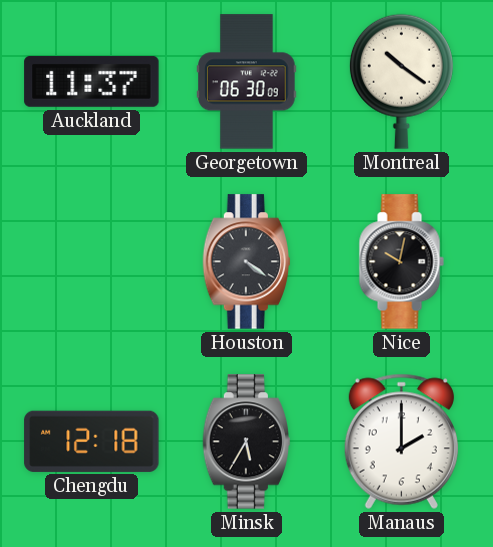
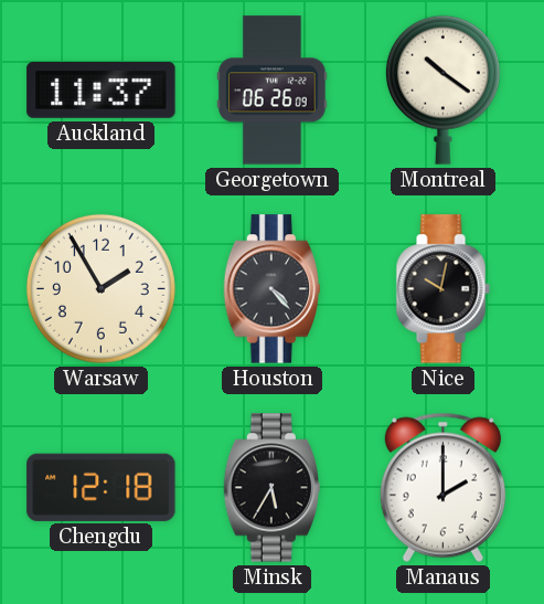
Georgetown: 06:30 -> 06:26 (273, 91)
Warsaw: none -> 1:55 (100, 288)
Houston: 4:21 -> 4:23 (271, 289)
